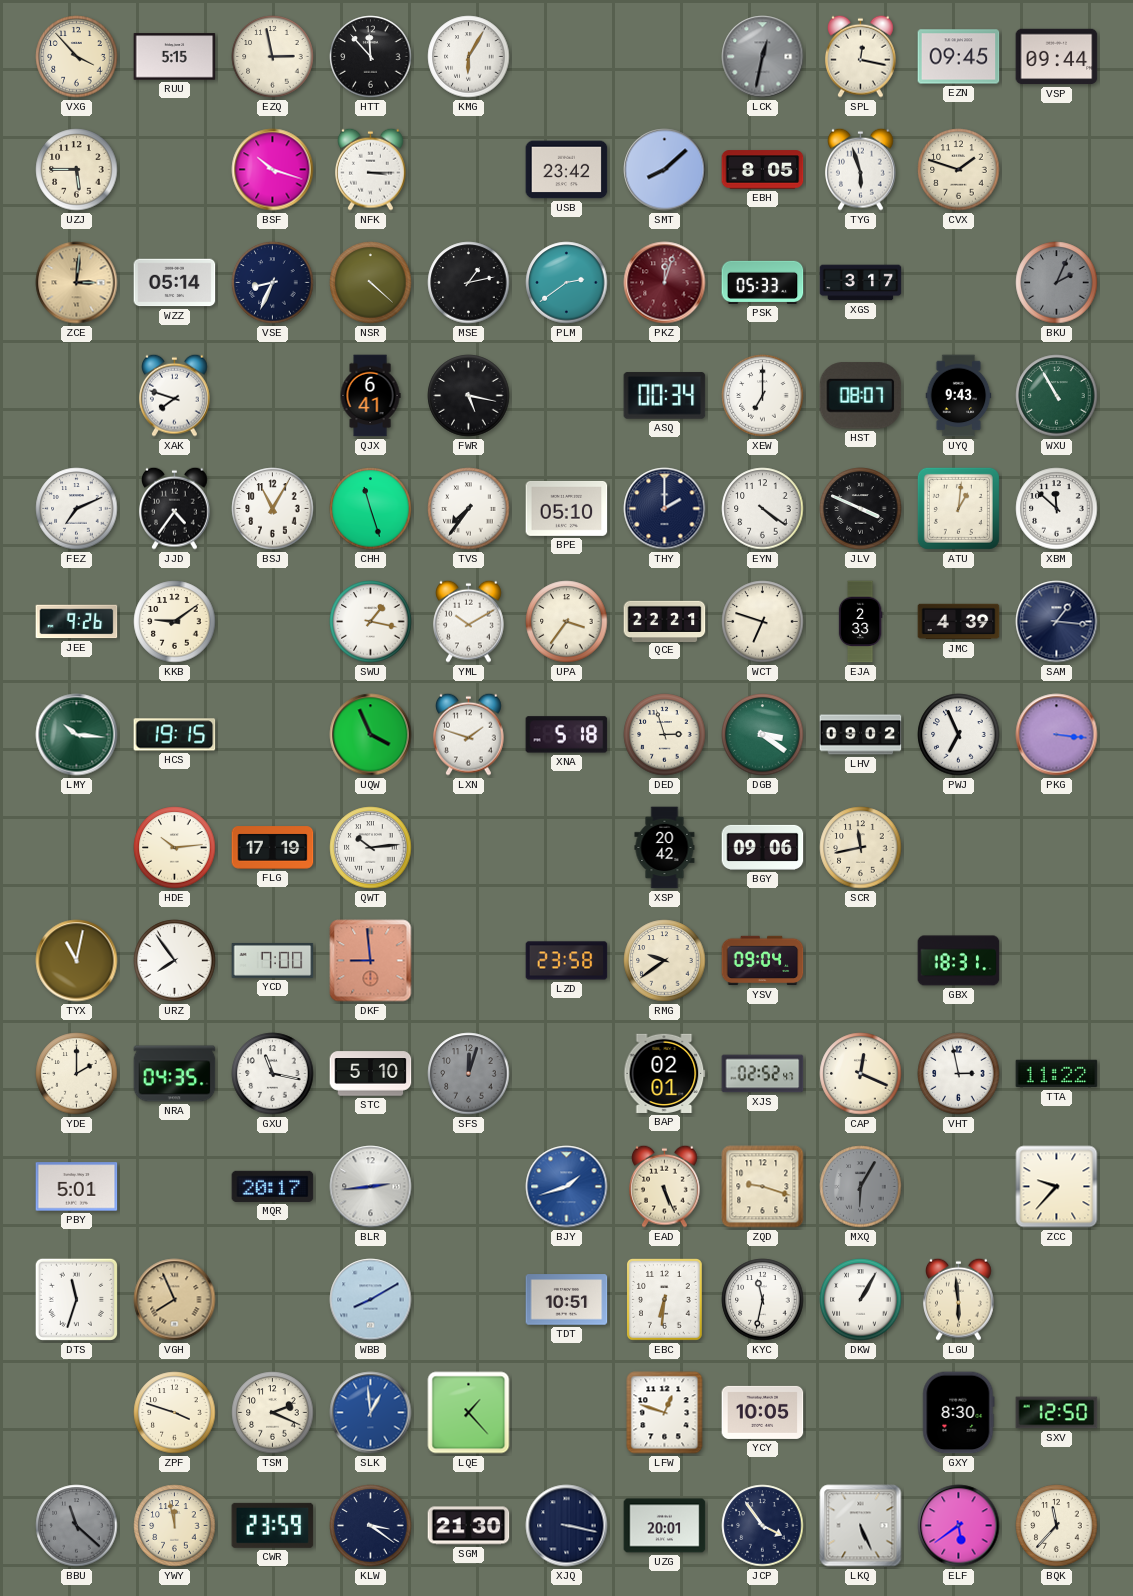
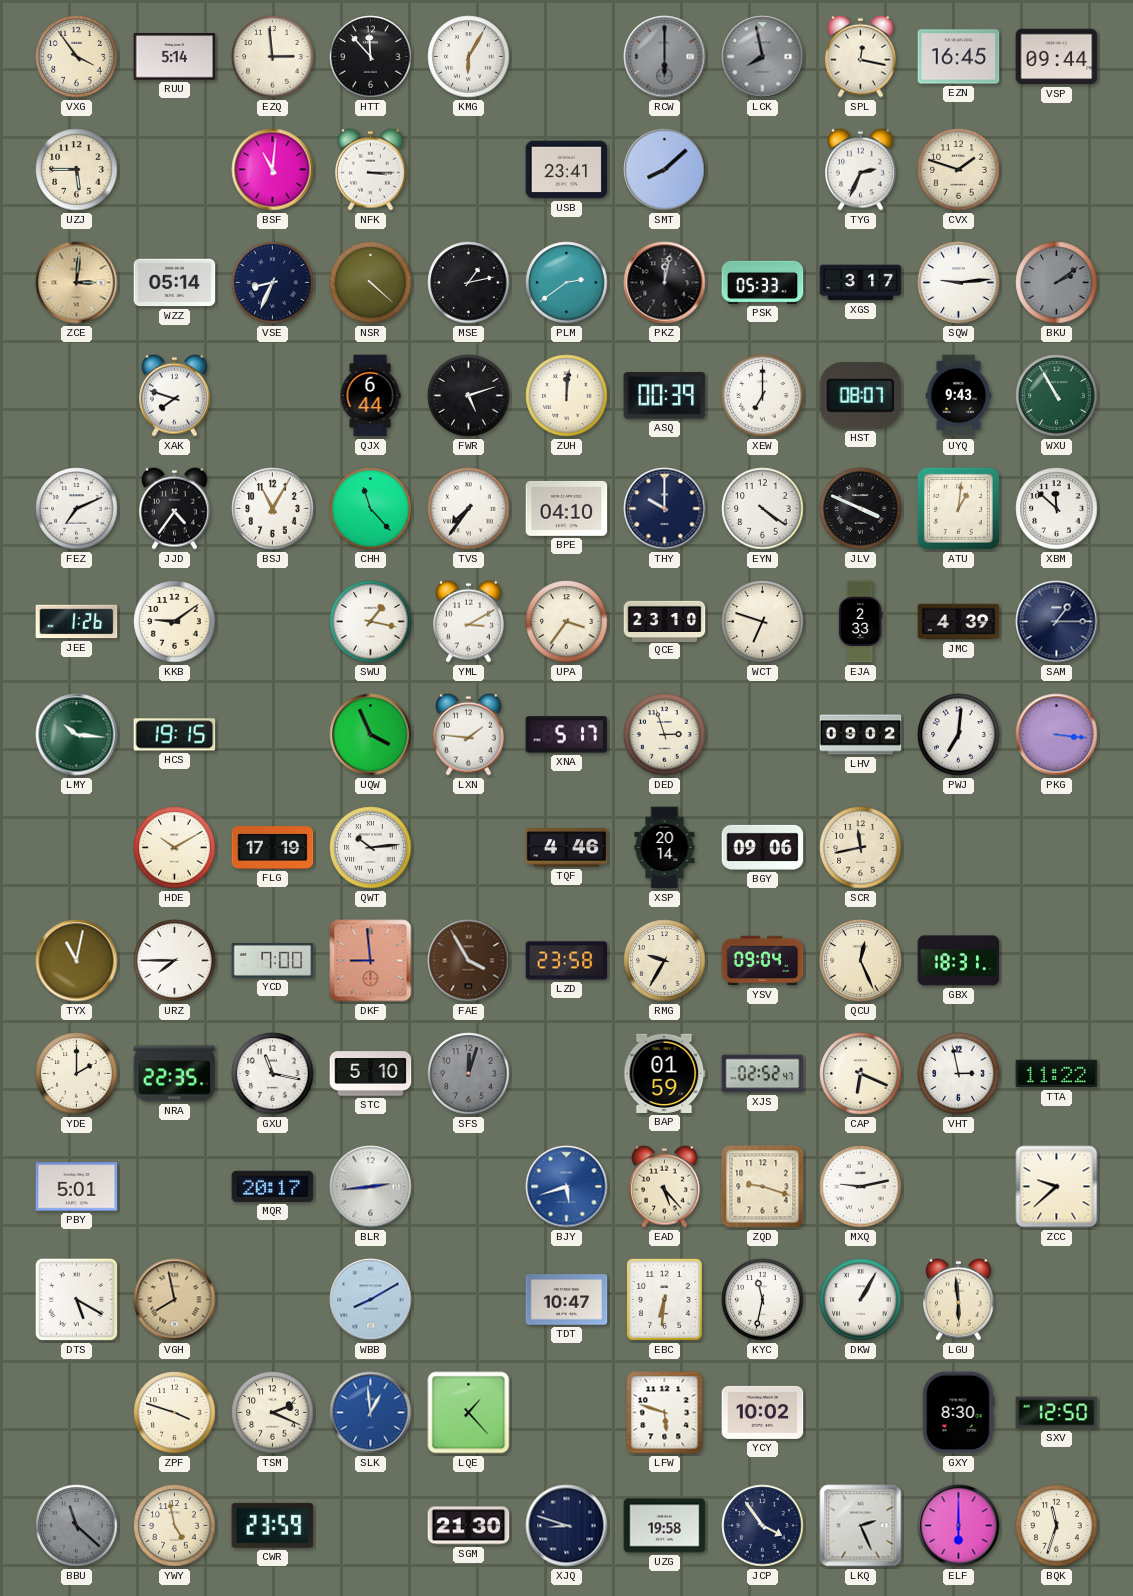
VXG: 3:53 -> 3:54 (77, 57)
RUU: 5:15 -> 5:14 (175, 57)
EZQ: 2:58 -> 2:59 (273, 57)
RCW: none -> 6:00 (665, 57)
LCK: 12:32 -> 7:58 (763, 57)
EZN: 09:45 -> 16:45 (959, 57)
BSF: 10:18 -> 11:01 (273, 170)
USB: 23:42 -> 23:41 (567, 170)
EBH: 8:05 -> none (763, 170)
TYG: 5:57 -> 2:34 (861, 169)
PKZ: 12:03 -> 12:02 (665, 283)
PKZ dial: burgundy -> black (665, 283)
SQW: none -> 9:14 (959, 283)
BKU: 2:04 -> 2:09 (1057, 283)
QJX: 6:41 -> 6:44 (370, 396)
FWR: 5:17 -> 5:12 (469, 396)
ZUH: none -> 12:01 (567, 396)
ASQ: 00:34 -> 00:39 (665, 396)
CHH: 11:27 -> 11:23 (371, 509)
BPE: 05:10 -> 04:10 (567, 508)
THY: 2:00 -> 10:00 (665, 509)
JEE: 9:26 -> 1:26 (77, 622)
YML: 10:10 -> 3:10 (469, 621)
QCE: 22:21 -> 23:10 (665, 621)
SAM: 1:16 -> 1:15 (1057, 622)
LXN: 1:48 -> 1:46 (469, 734)
XNA: 5:18 -> 5:17 (567, 735)
DGB: 3:21 -> none (763, 735)
PWJ: 6:56 -> 7:01 (959, 735)
HDE: 10:14 -> 10:10 (175, 848)
TQF: none -> 4:46 (567, 848)
XSP: 20:42 -> 20:14 (665, 848)
URZ: 7:54 -> 7:45 (175, 961)
FAE: none -> 3:55 (469, 961)
RMG: 9:39 -> 9:35 (665, 961)
QCU: none -> 12:26 (861, 961)
NRA: 04:35 -> 22:35 (175, 1074)
BAP: 02:01 -> 01:59 (665, 1073)
CAP: 12:19 -> 6:19 (861, 1074)
BJY: 1:42 -> 5:42 (567, 1187)
EAD: 5:26 -> 5:23 (665, 1186)
MXQ: 6:05 -> 9:13 (861, 1187)
MXQ dial: grey -> white (861, 1187)
ZCC: 9:37 -> 9:38 (1057, 1187)
DTS: 11:33 -> 5:20 (76, 1299)
VGH: 7:56 -> 7:58 (175, 1300)
TDT: 10:51 -> 10:47 (567, 1300)
LFW: 12:48 -> 5:48 (665, 1413)
YCY: 10:05 -> 10:02 (763, 1412)
YWY: 11:58 -> 4:58 (175, 1526)
KLW: 3:21 -> none (371, 1526)
XJQ: 3:17 -> 8:48 (567, 1526)
UZG: 20:01 -> 19:58 (665, 1526)
LKQ: 5:26 -> 2:26 (861, 1526)
ELF: 5:39 -> 6:00 (959, 1526)
BQK: 11:37 -> 11:33 (1057, 1526)
